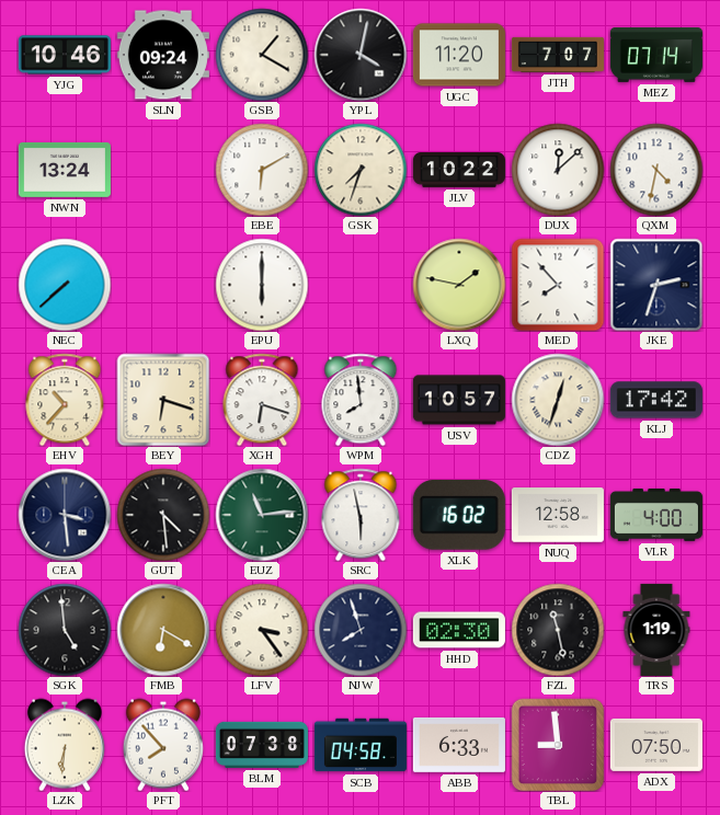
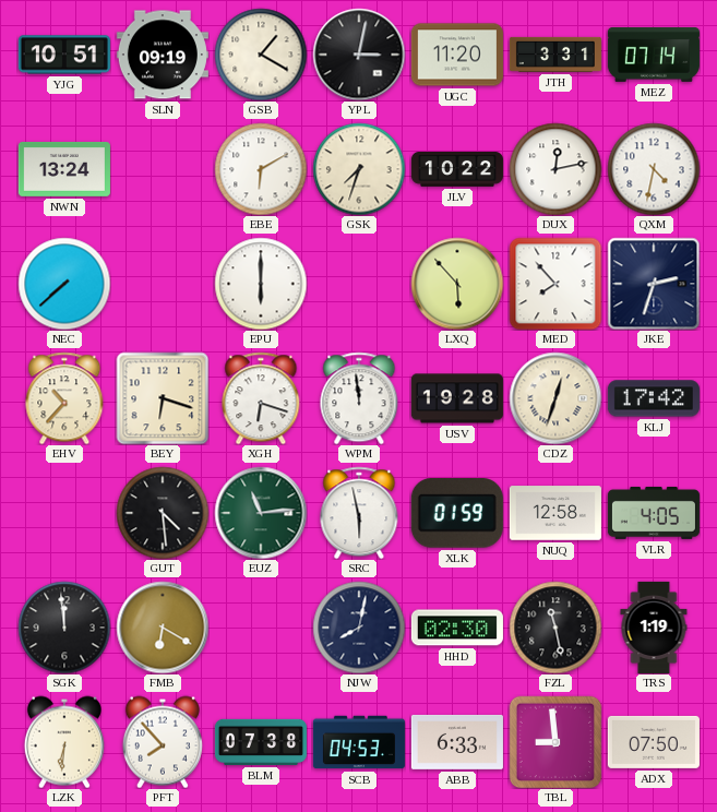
YJG: 10:46 -> 10:51 (64, 55)
SLN: 09:24 -> 09:19 (163, 55)
YPL: 4:02 -> 3:02 (359, 55)
JTH: 7:07 -> 3:31 (555, 55)
DUX: 12:08 -> 12:13 (555, 169)
LXQ: 1:47 -> 5:53 (457, 284)
WPM: 7:59 -> 11:59 (359, 398)
USV: 10:57 -> 19:28 (457, 398)
CEA: 3:29 -> none (65, 515)
XLK: 16:02 -> 01:59 (457, 514)
VLR: 4:00 -> 4:05 (654, 513)
SGK: 4:59 -> 11:59 (64, 628)
LFV: 3:24 -> none (262, 630)
NJW: 7:57 -> 8:02 (359, 628)
SCB: 04:58 -> 04:53 (359, 742)
